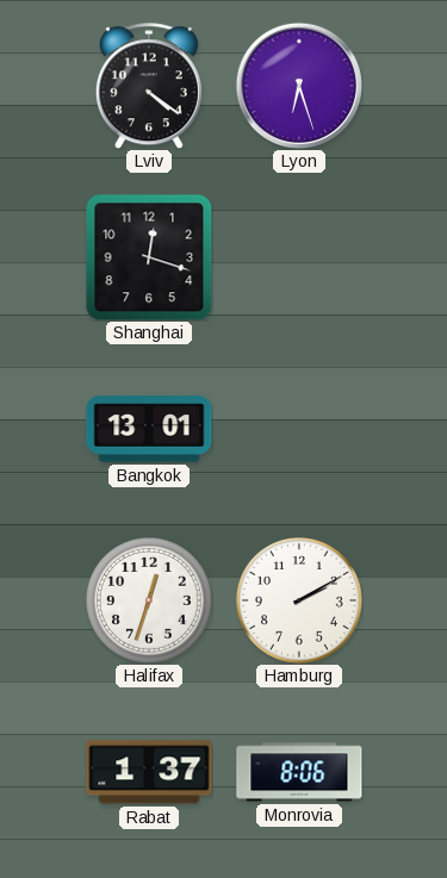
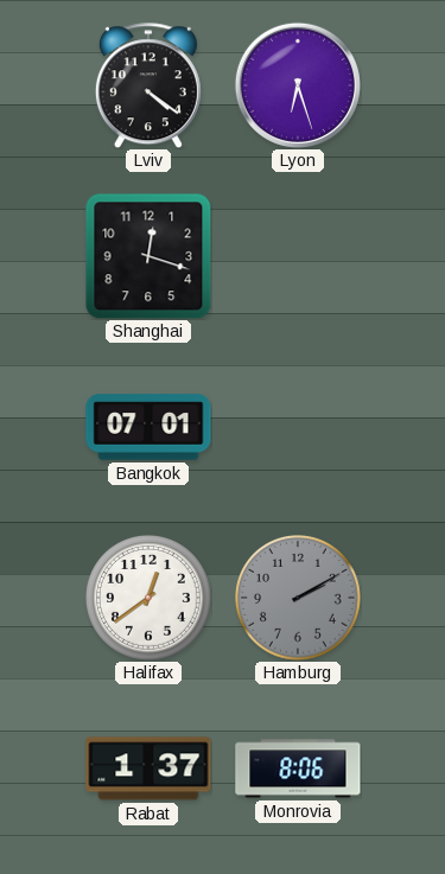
Bangkok: 13:01 -> 07:01 (148, 427)
Halifax: 12:33 -> 12:39 (150, 599)
Hamburg dial: white -> grey (299, 599)
